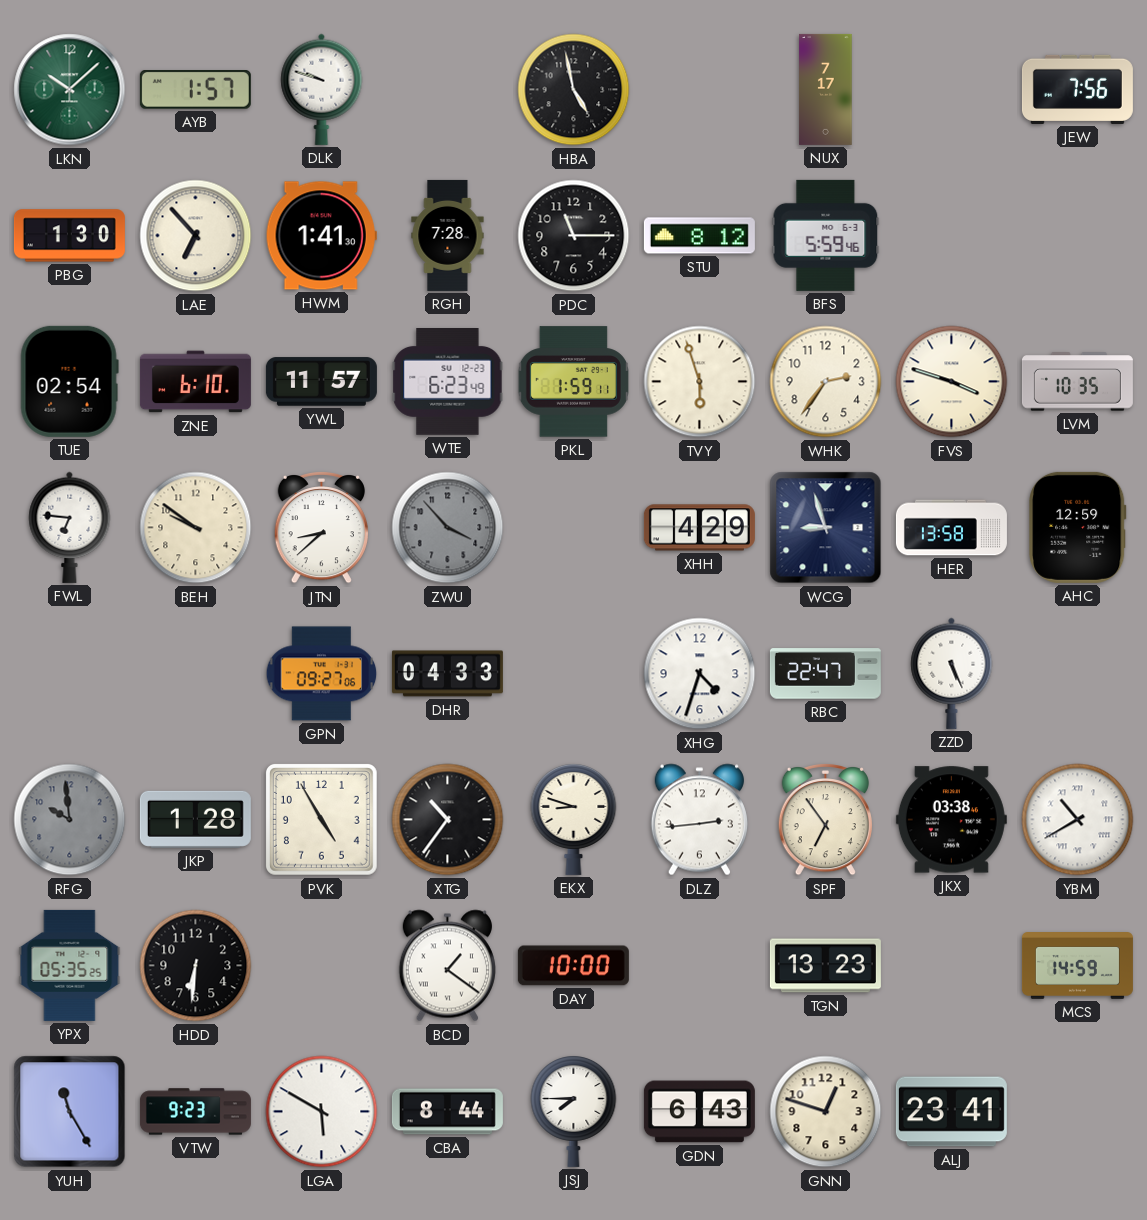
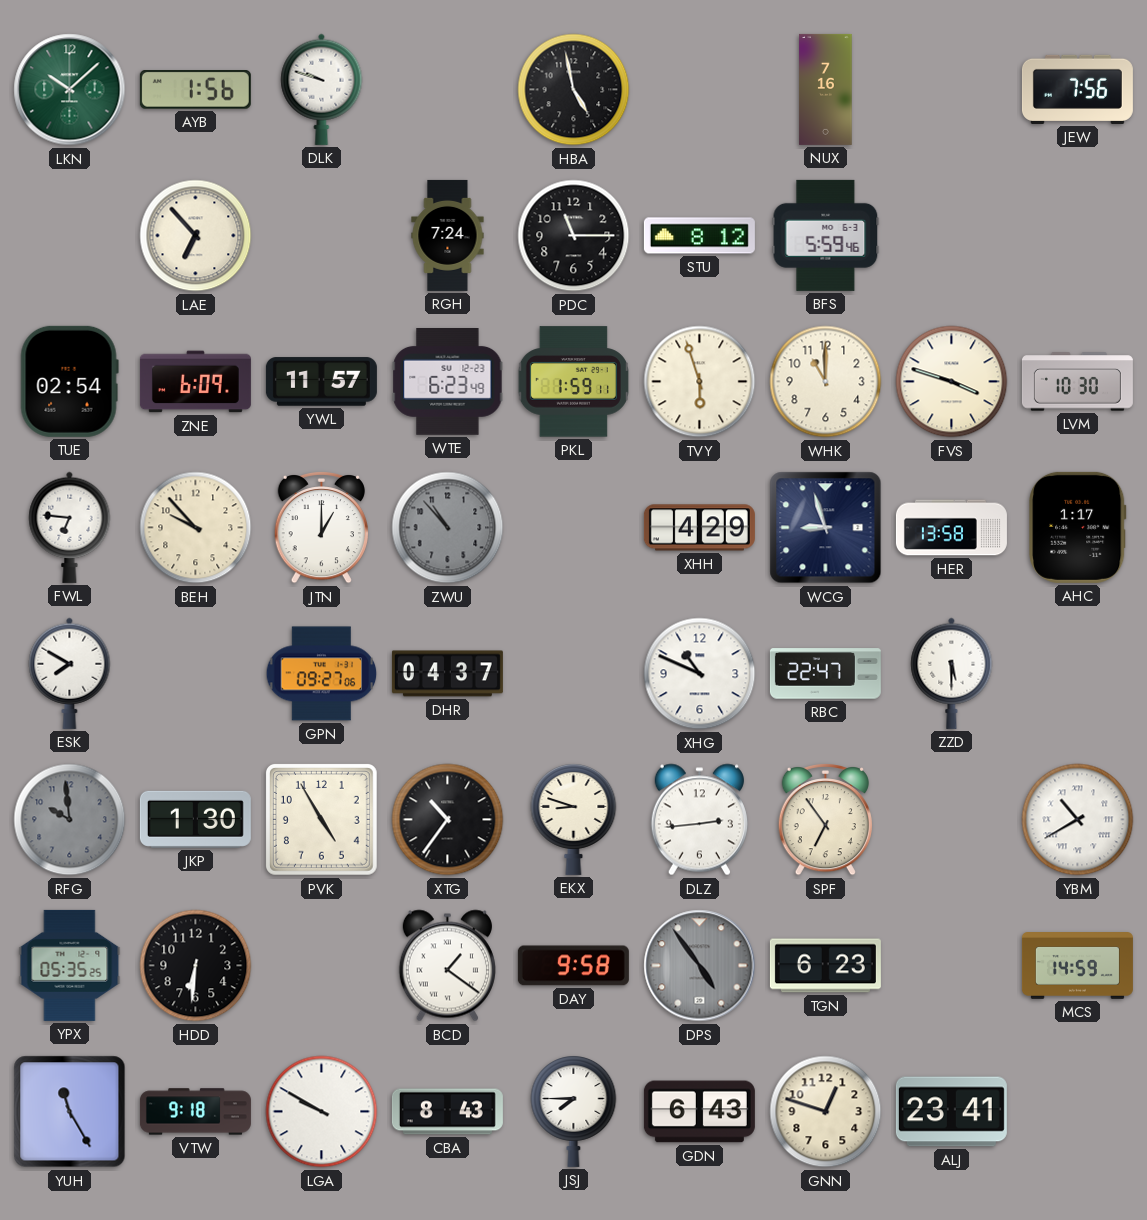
AYB: 1:57 -> 1:56 (195, 90)
NUX: 7:17 -> 7:16 (826, 89)
PBG: 1:30 -> none (69, 236)
HWM: 1:41 -> none (321, 236)
RGH: 7:28 -> 7:24 (448, 235)
ZNE: 6:10 -> 6:09 (195, 382)
WHK: 2:36 -> 11:00 (826, 382)
LVM: 10:35 -> 10:30 (1077, 382)
BEH: 9:51 -> 9:53 (196, 528)
JTN: 8:38 -> 1:00 (321, 527)
ZWU: 3:53 -> 10:53 (448, 528)
AHC: 12:59 -> 1:17 (1078, 527)
ESK: none -> 7:50 (70, 673)
DHR: 04:33 -> 04:37 (447, 674)
XHG: 4:33 -> 10:49 (700, 674)
ZZD: 5:26 -> 5:30 (952, 673)
JKP: 1:28 -> 1:30 (195, 819)
JKX: 03:38 -> none (951, 820)
DAY: 10:00 -> 9:58 (573, 966)
DPS: none -> 4:54 (700, 966)
TGN: 13:23 -> 6:23 (825, 966)
VTW: 9:23 -> 9:18 (195, 1112)
LGA: 5:50 -> 9:50 (322, 1112)
CBA: 8:44 -> 8:43 (447, 1112)
